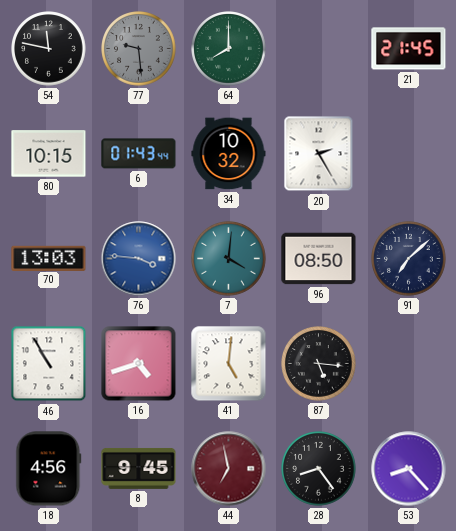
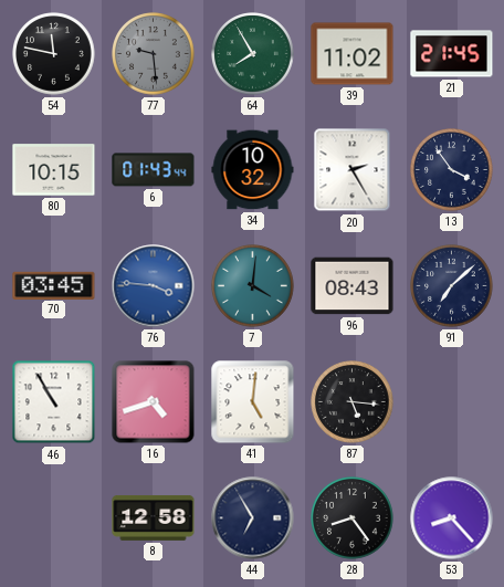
64: 8:00 -> 7:55 (253, 54)
39: none -> 11:02 (353, 54)
13: none -> 3:54 (452, 170)
70: 13:03 -> 03:45 (54, 285)
96: 08:50 -> 08:43 (353, 286)
18: 4:56 -> none (49, 469)
8: 9:45 -> 12:58 (154, 517)
44: 6:58 -> 6:55 (253, 518)
44 dial: burgundy -> navy (253, 518)
